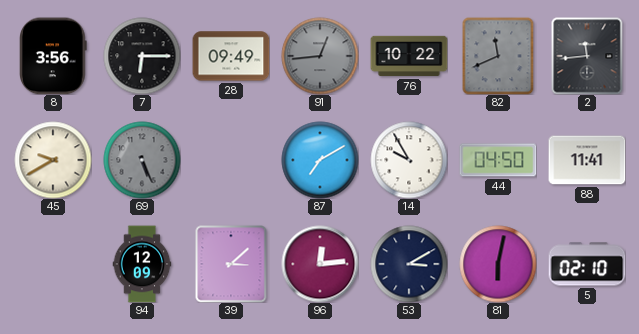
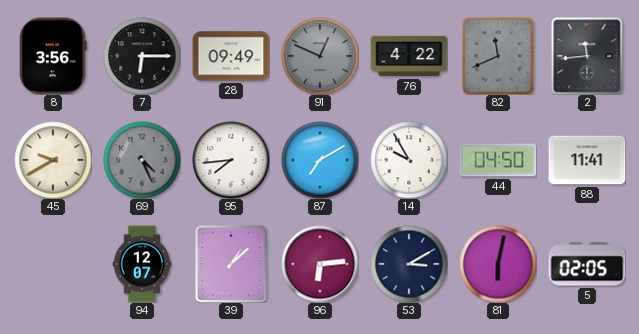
91: 12:44 -> 12:49 (320, 56)
76: 10:22 -> 4:22 (409, 56)
69: 5:26 -> 4:26 (142, 160)
95: none -> 7:44 (231, 160)
94: 12:09 -> 12:07 (142, 264)
39: 3:08 -> 1:08 (231, 264)
96: 12:14 -> 6:14 (320, 264)
5: 02:10 -> 02:05 (587, 264)
